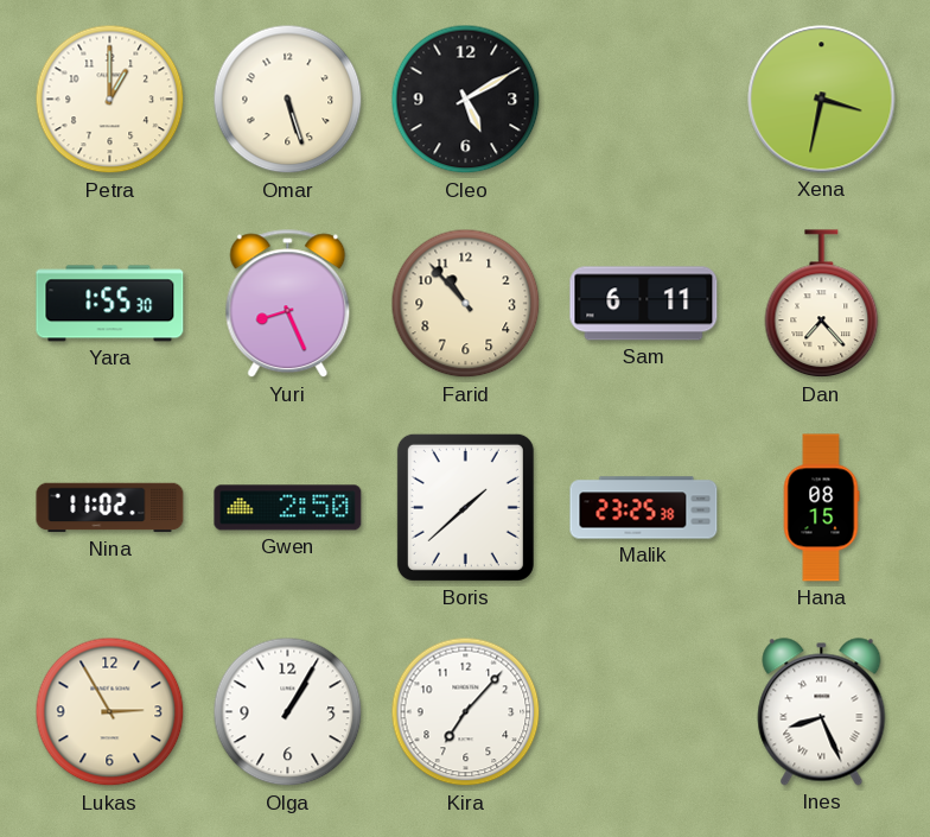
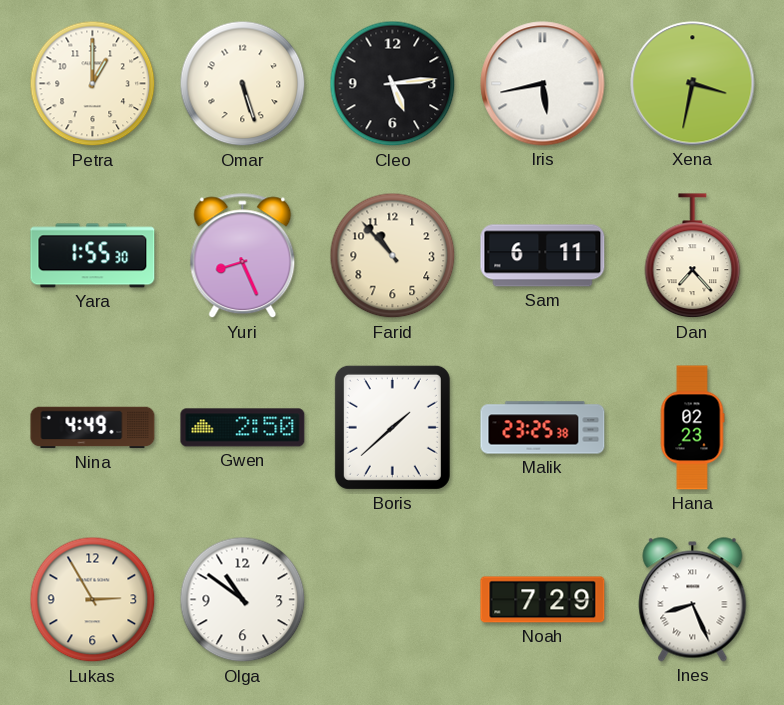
Cleo: 5:10 -> 5:14 (393, 84)
Iris: none -> 5:43 (543, 84)
Nina: 11:02 -> 4:49 (93, 428)
Hana: 08:15 -> 02:23 (692, 428)
Olga: 1:05 -> 10:51 (243, 600)
Kira: 7:07 -> none (466, 712)
Noah: none -> 7:29 (543, 600)
